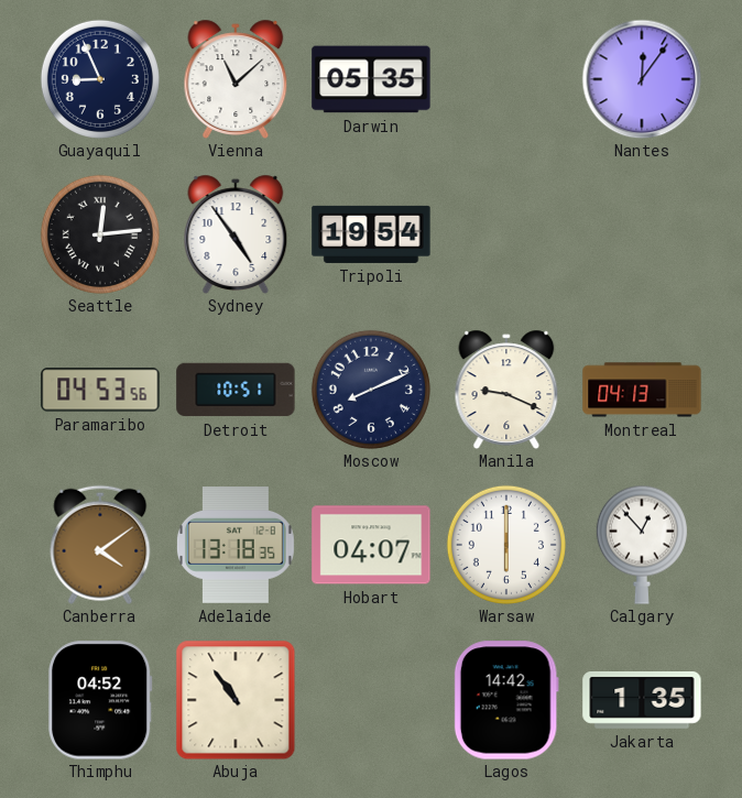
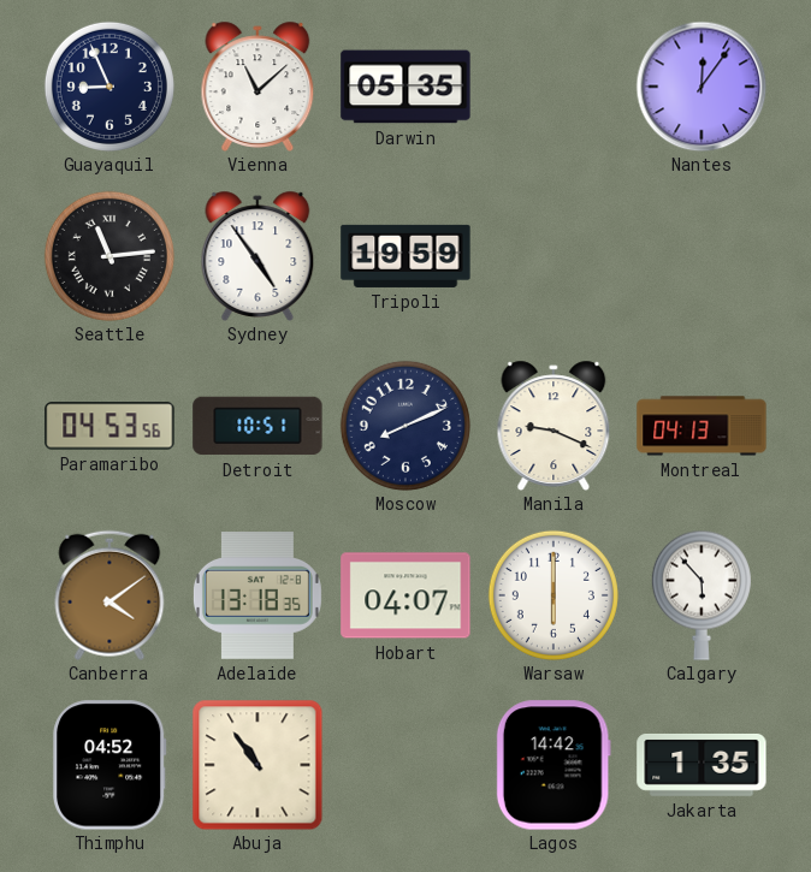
Seattle: 12:14 -> 11:14 (109, 256)
Tripoli: 19:54 -> 19:59 (405, 256)
Calgary: 12:53 -> 5:53 (702, 595)
